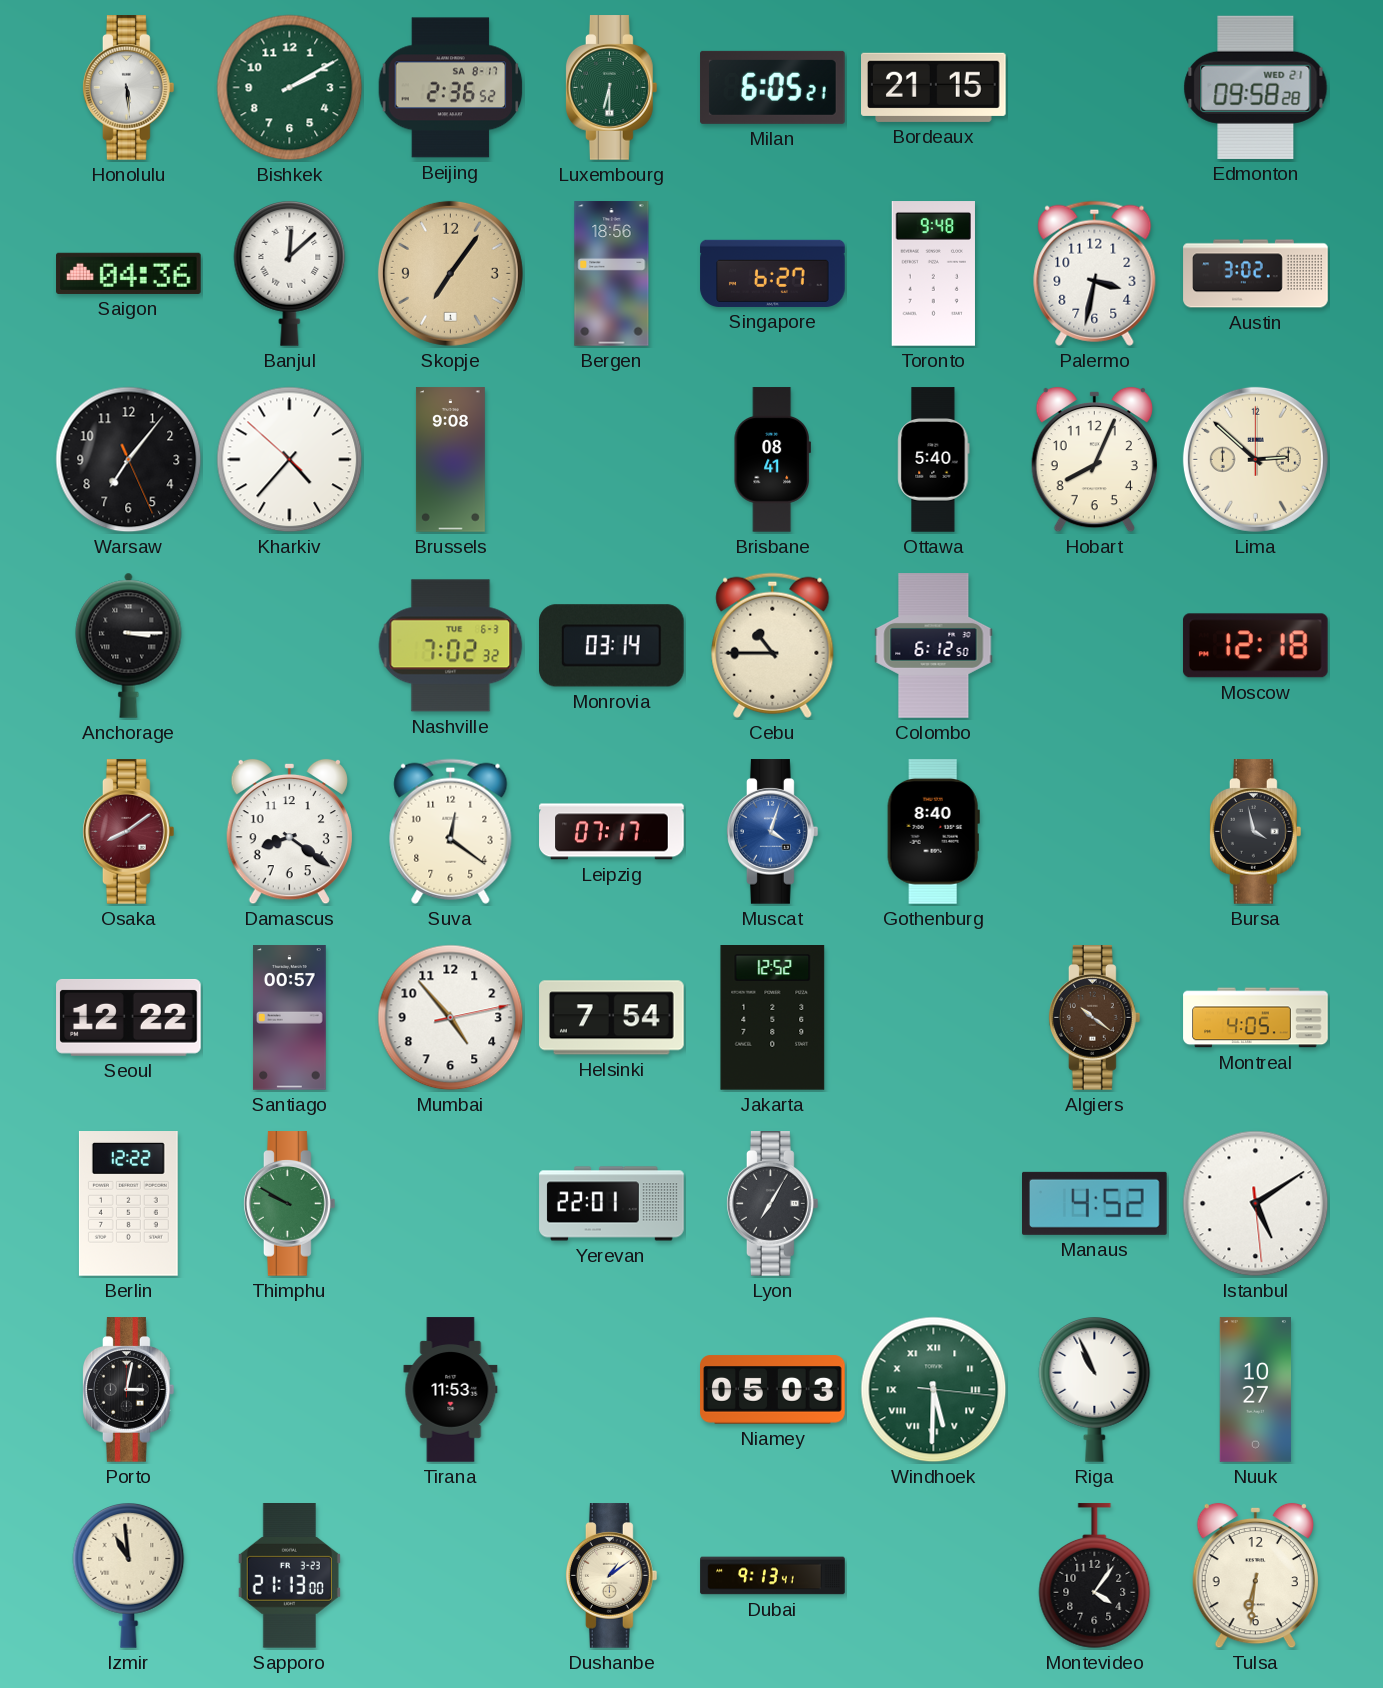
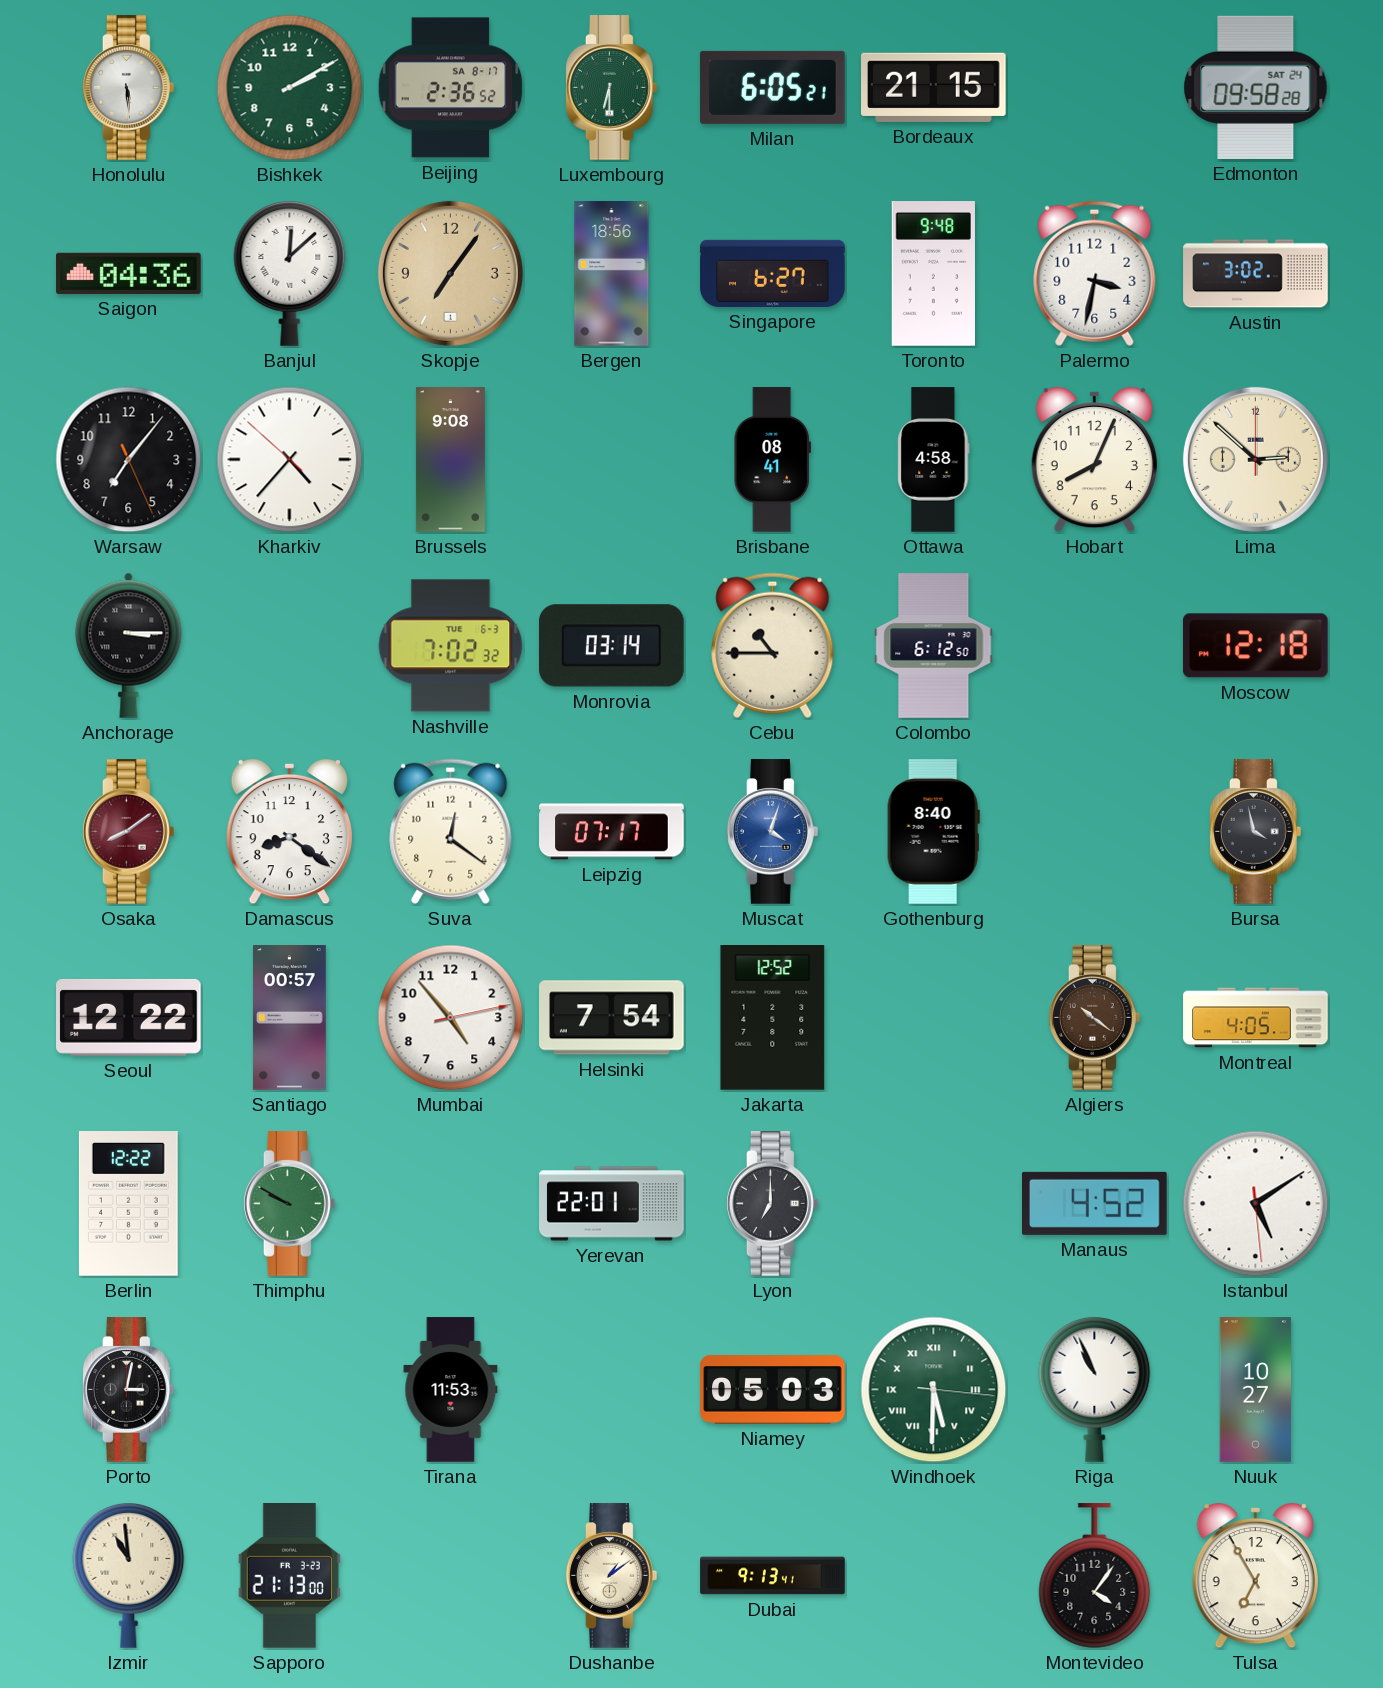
Edmonton date: WED 21 -> SAT 24 (1256, 87)
Ottawa: 5:40 -> 4:58 (934, 460)
Lyon: 7:05 -> 7:00 (773, 1204)
Tulsa: 6:31 -> 6:55 (1255, 1576)
